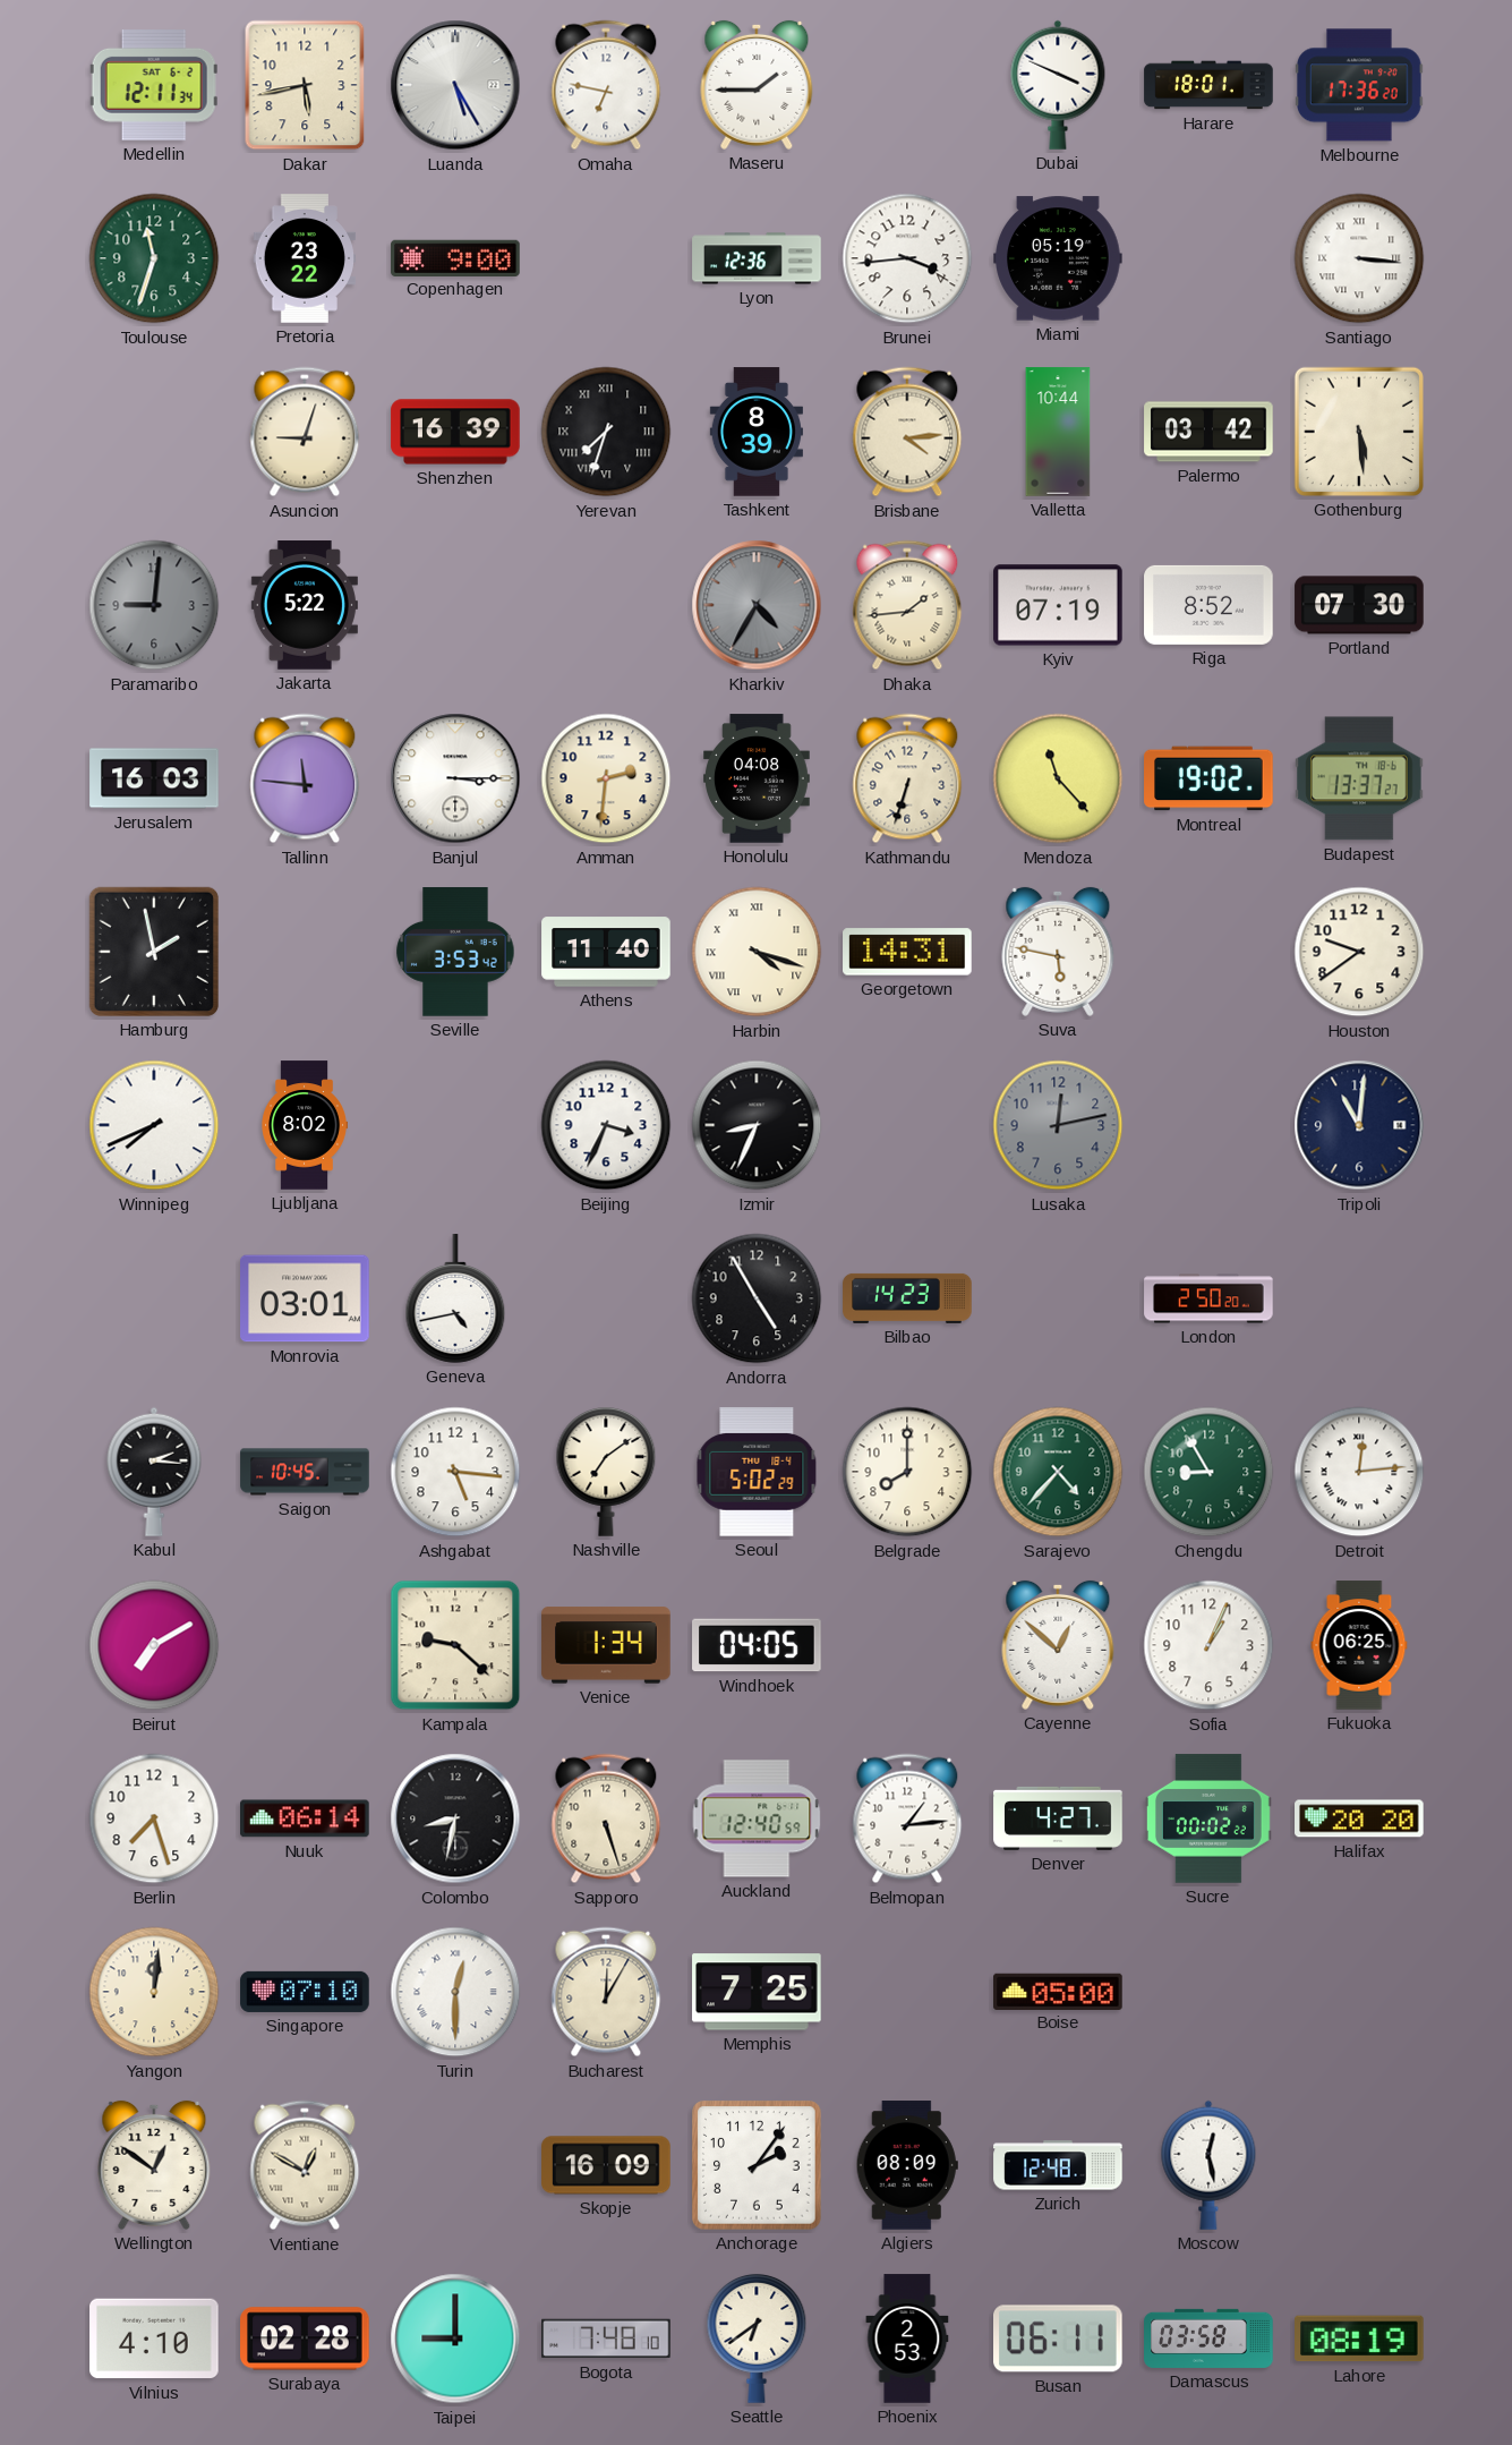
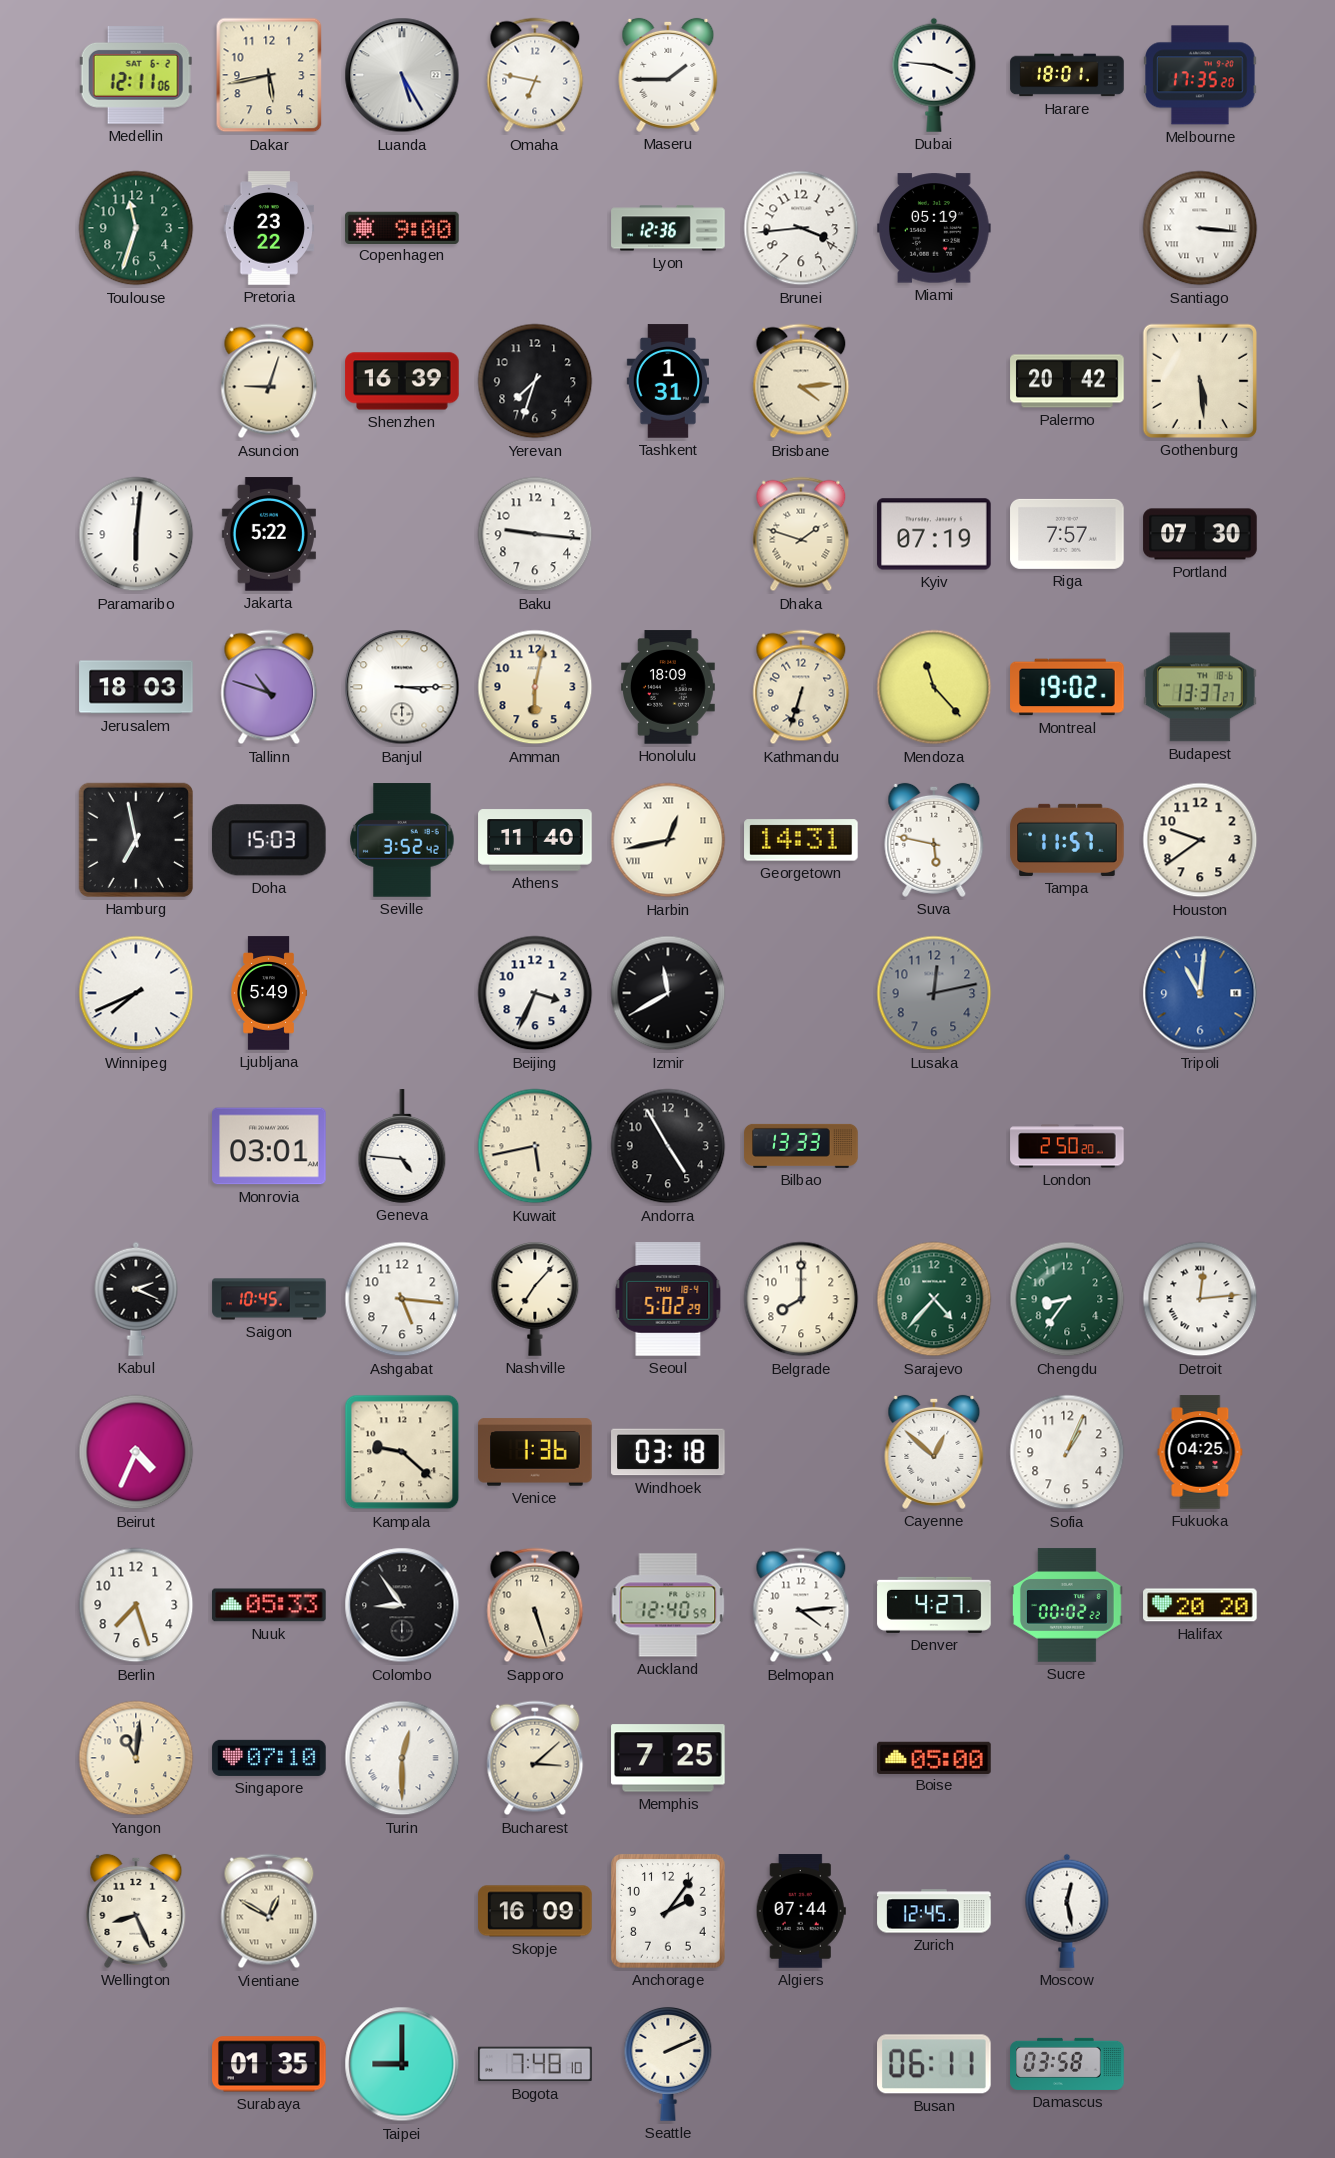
Medellin: 12:11:34 -> 12:11:06 (136, 76)
Dubai: 3:49 -> 3:46 (934, 75)
Melbourne: 17:36 -> 17:35 (1200, 75)
Yerevan numerals: Roman -> Arabic (535, 381)
Tashkent: 8:39 -> 1:31 (668, 381)
Valletta: 10:44 -> none (1058, 432)
Palermo: 03:42 -> 20:42 (1067, 381)
Paramaribo: 9:01 -> 6:01 (136, 534)
Paramaribo dial: grey -> white (136, 534)
Baku: none -> 9:16 (535, 534)
Kharkiv: 4:35 -> none (757, 605)
Dhaka: 1:44 -> 1:48 (801, 534)
Riga: 8:52 -> 7:57 (1067, 534)
Jerusalem: 16:03 -> 18:03 (136, 687)
Tallinn: 11:46 -> 10:48 (269, 687)
Amman: 2:31 -> 6:02 (535, 687)
Honolulu: 04:08 -> 18:09 (669, 687)
Hamburg: 1:58 -> 6:58 (136, 840)
Doha: none -> 15:03 (269, 840)
Seville: 3:53 -> 3:52 (402, 840)
Harbin: 4:18 -> 12:43 (668, 840)
Tampa: none -> 11:57 (1067, 840)
Ljubljana: 8:02 -> 5:49 (268, 993)
Izmir: 8:34 -> 11:40 (668, 993)
Tripoli dial: navy -> blue (1200, 993)
Geneva: 4:43 -> 4:46 (402, 1146)
Kuwait: none -> 5:43 (535, 1146)
Bilbao: 14:23 -> 13:33 (801, 1146)
Kabul: 2:16 -> 2:19 (136, 1299)
Nashville: 7:09 -> 7:07 (535, 1299)
Chengdu: 8:55 -> 8:36 (1067, 1299)
Beirut: 7:10 -> 4:34 (136, 1452)
Venice: 1:34 -> 1:36 (535, 1452)
Windhoek: 04:05 -> 03:18 (668, 1452)
Fukuoka: 06:25 -> 04:25 (1200, 1452)
Nuuk: 06:14 -> 05:33 (269, 1605)
Colombo: 8:32 -> 8:54 (402, 1605)
Belmopan: 1:14 -> 4:14 (801, 1605)
Yangon: 12:01 -> 11:01 (136, 1758)
Bucharest: 12:05 -> 3:08 (535, 1758)
Wellington: 12:51 -> 8:26 (136, 1911)
Algiers: 08:09 -> 07:44 (801, 1911)
Zurich: 12:48 -> 12:45 (934, 1911)
Vilnius: 4:10 -> none (154, 2338)
Surabaya: 02:28 -> 01:35 (269, 2064)
Seattle: 6:39 -> 2:11 (668, 2064)
Phoenix: 2:53 -> none (907, 2338)
Lahore: 08:19 -> none (1359, 2338)
